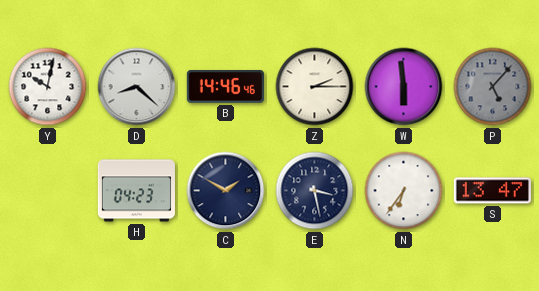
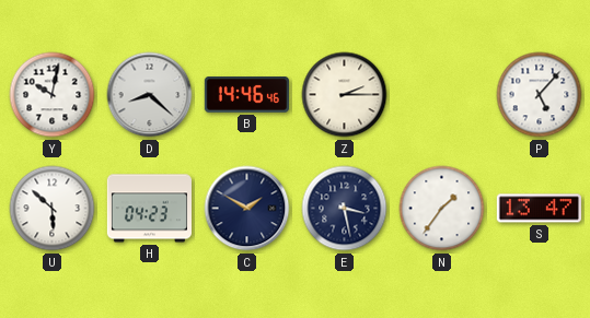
W: 5:59 -> none (404, 87)
P dial: grey -> white (540, 95)
U: none -> 5:52 (53, 209)
N: 6:36 -> 1:36 (442, 209)
